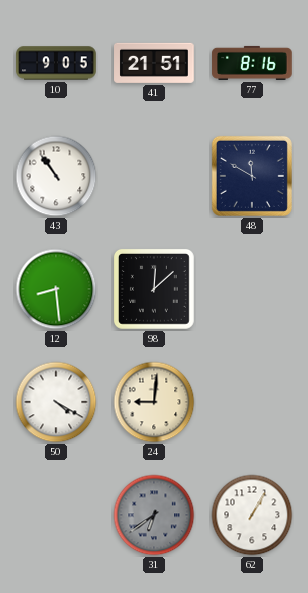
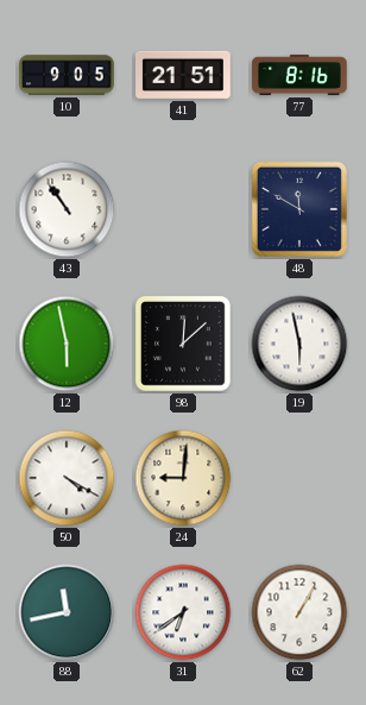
12: 8:29 -> 5:58 (67, 344)
19: none -> 5:58 (299, 344)
88: none -> 11:43 (67, 612)
31 dial: grey -> white (183, 612)
